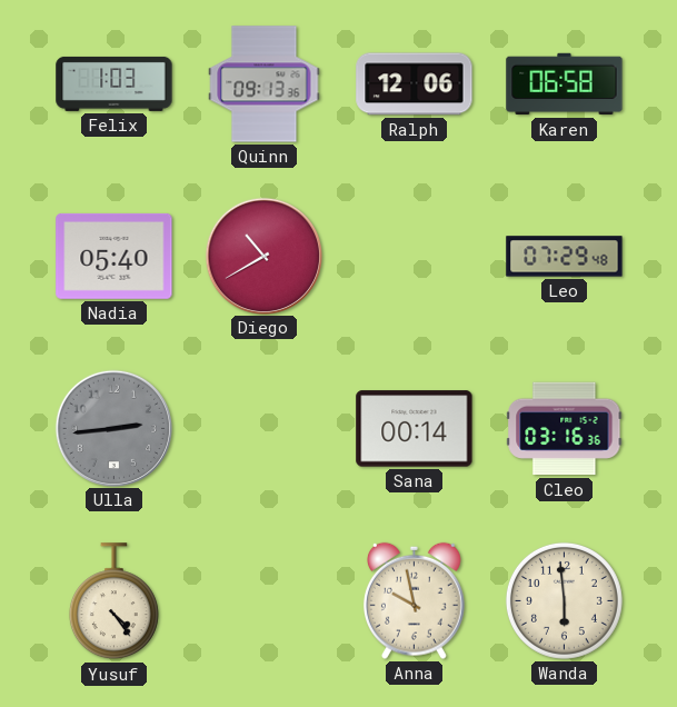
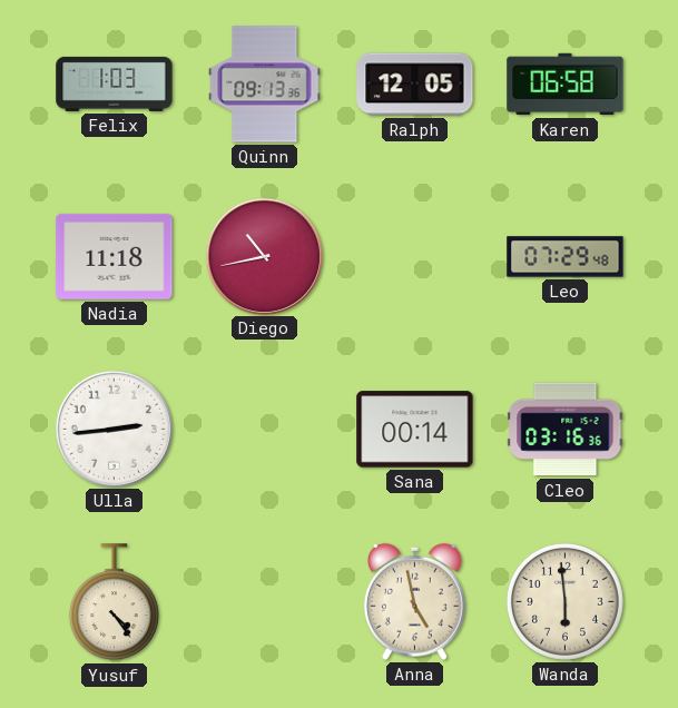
Ralph: 12:06 -> 12:05 (415, 85)
Nadia: 05:40 -> 11:18 (115, 256)
Diego: 10:40 -> 10:43 (264, 256)
Ulla dial: grey -> white (114, 429)
Anna: 9:58 -> 4:58 (414, 601)
